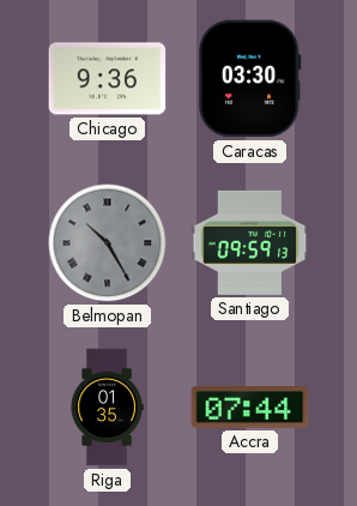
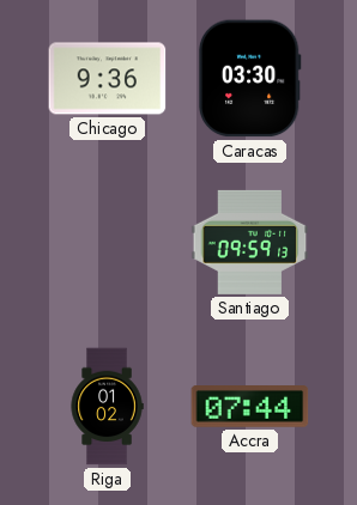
Belmopan: 10:25 -> none (108, 243)
Riga: 01:35 -> 01:02 (107, 407)
